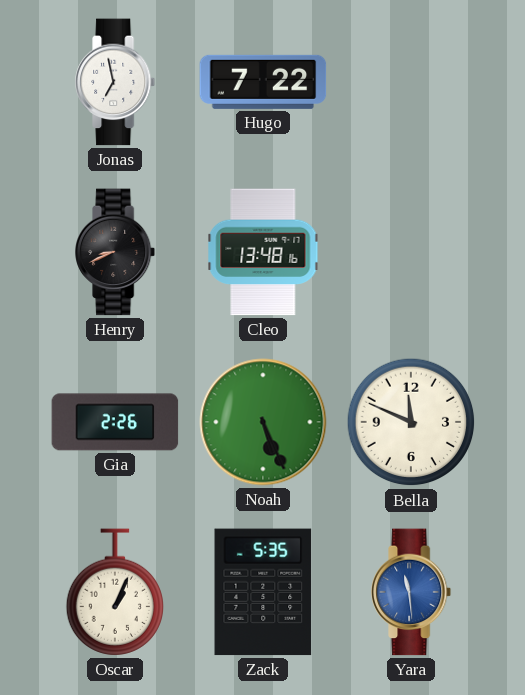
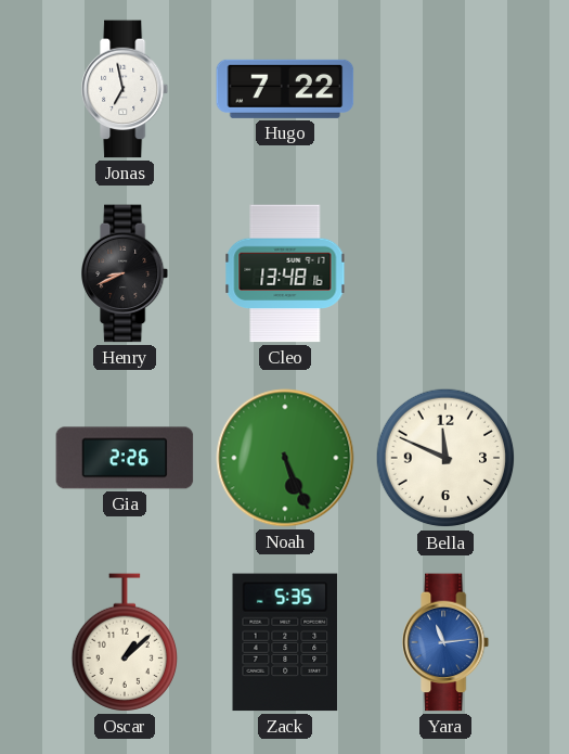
Oscar: 1:04 -> 1:08 (124, 642)
Yara: 11:29 -> 11:14 (447, 642)
